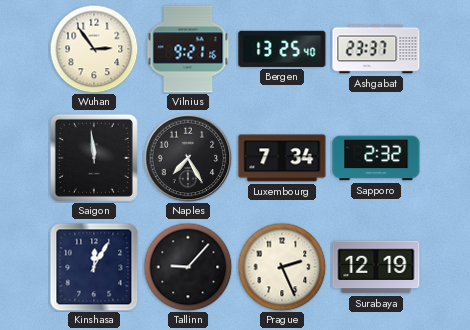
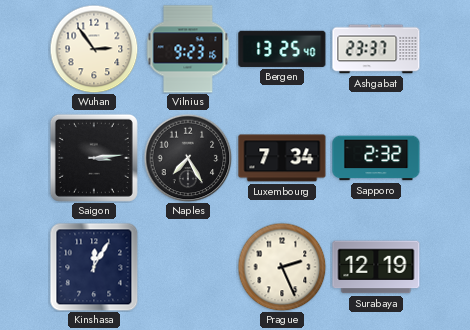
Vilnius: 9:21 -> 9:23 (188, 49)
Saigon: 11:59 -> 3:14 (94, 158)
Tallinn: 9:07 -> none (188, 267)
